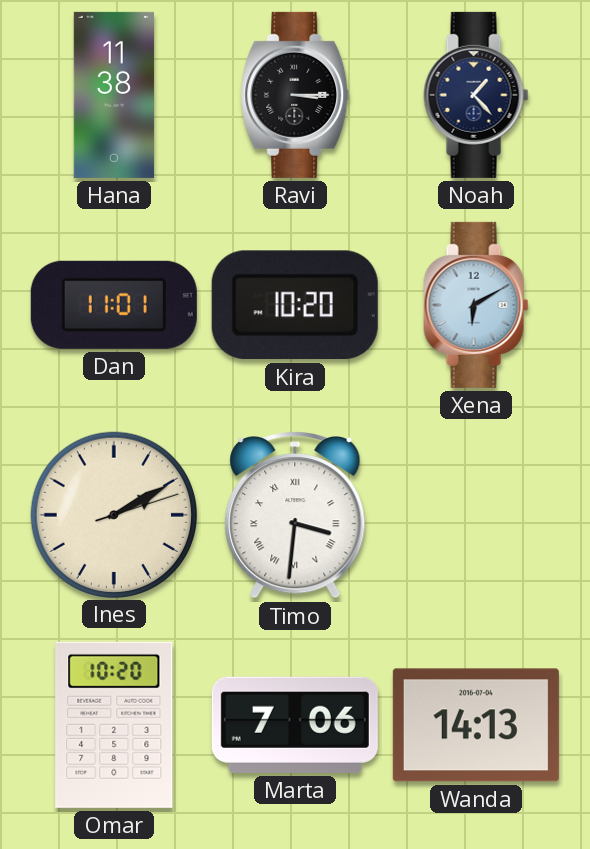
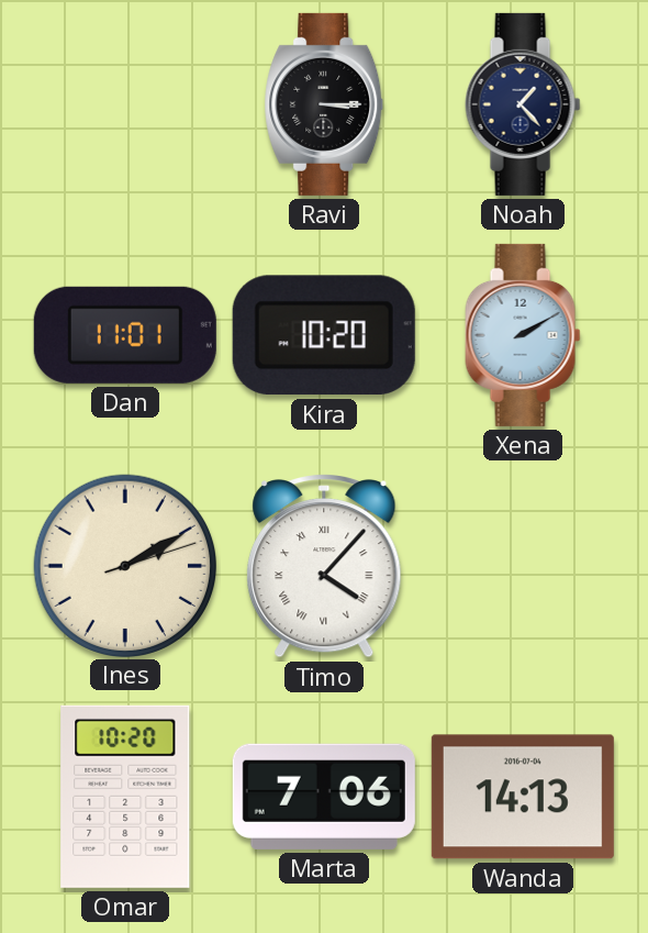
Hana: 11:38 -> none (114, 95)
Xena: 6:10 -> 2:10 (523, 335)
Timo: 3:31 -> 4:07 (324, 567)
